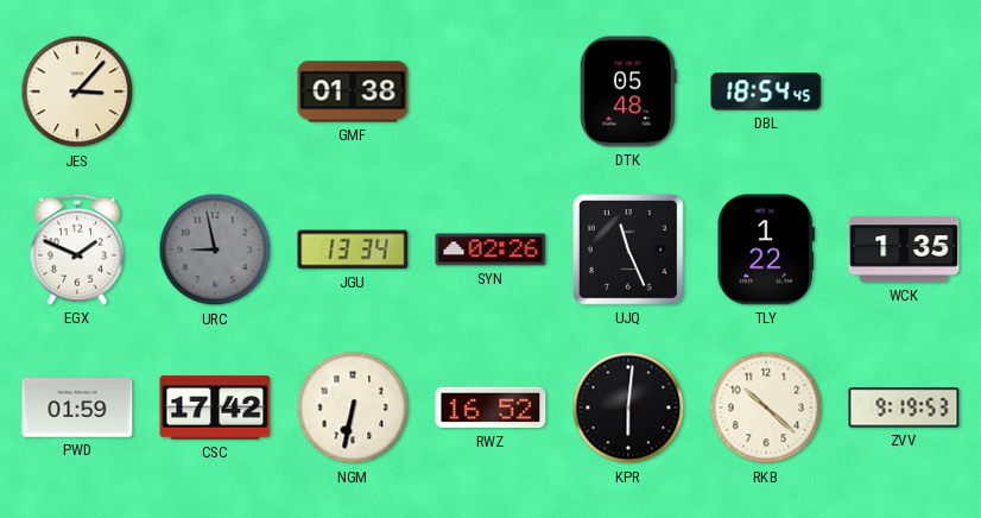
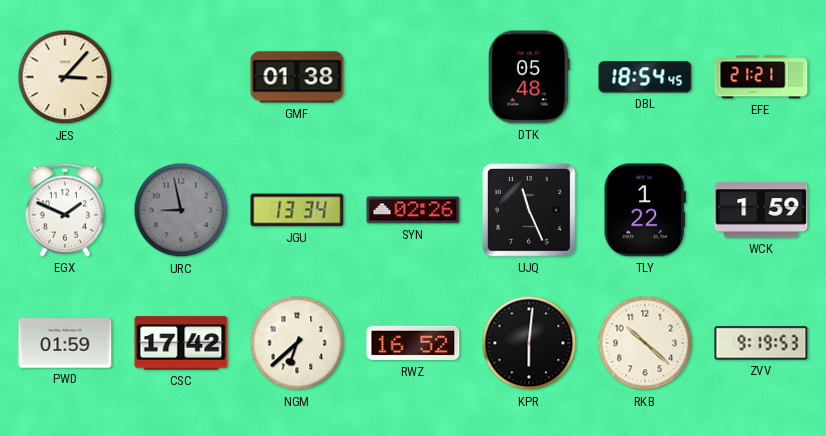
EFE: none -> 21:21 (761, 77)
WCK: 1:35 -> 1:59 (761, 210)
NGM: 6:32 -> 6:38 (297, 343)
